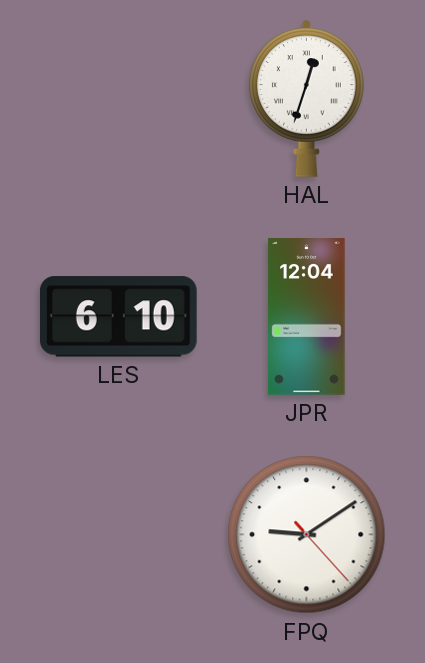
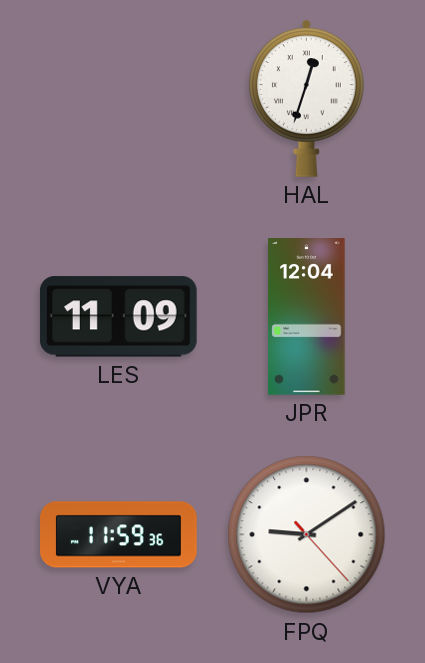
LES: 6:10 -> 11:09 (118, 317)
VYA: none -> 11:59 (119, 535)
